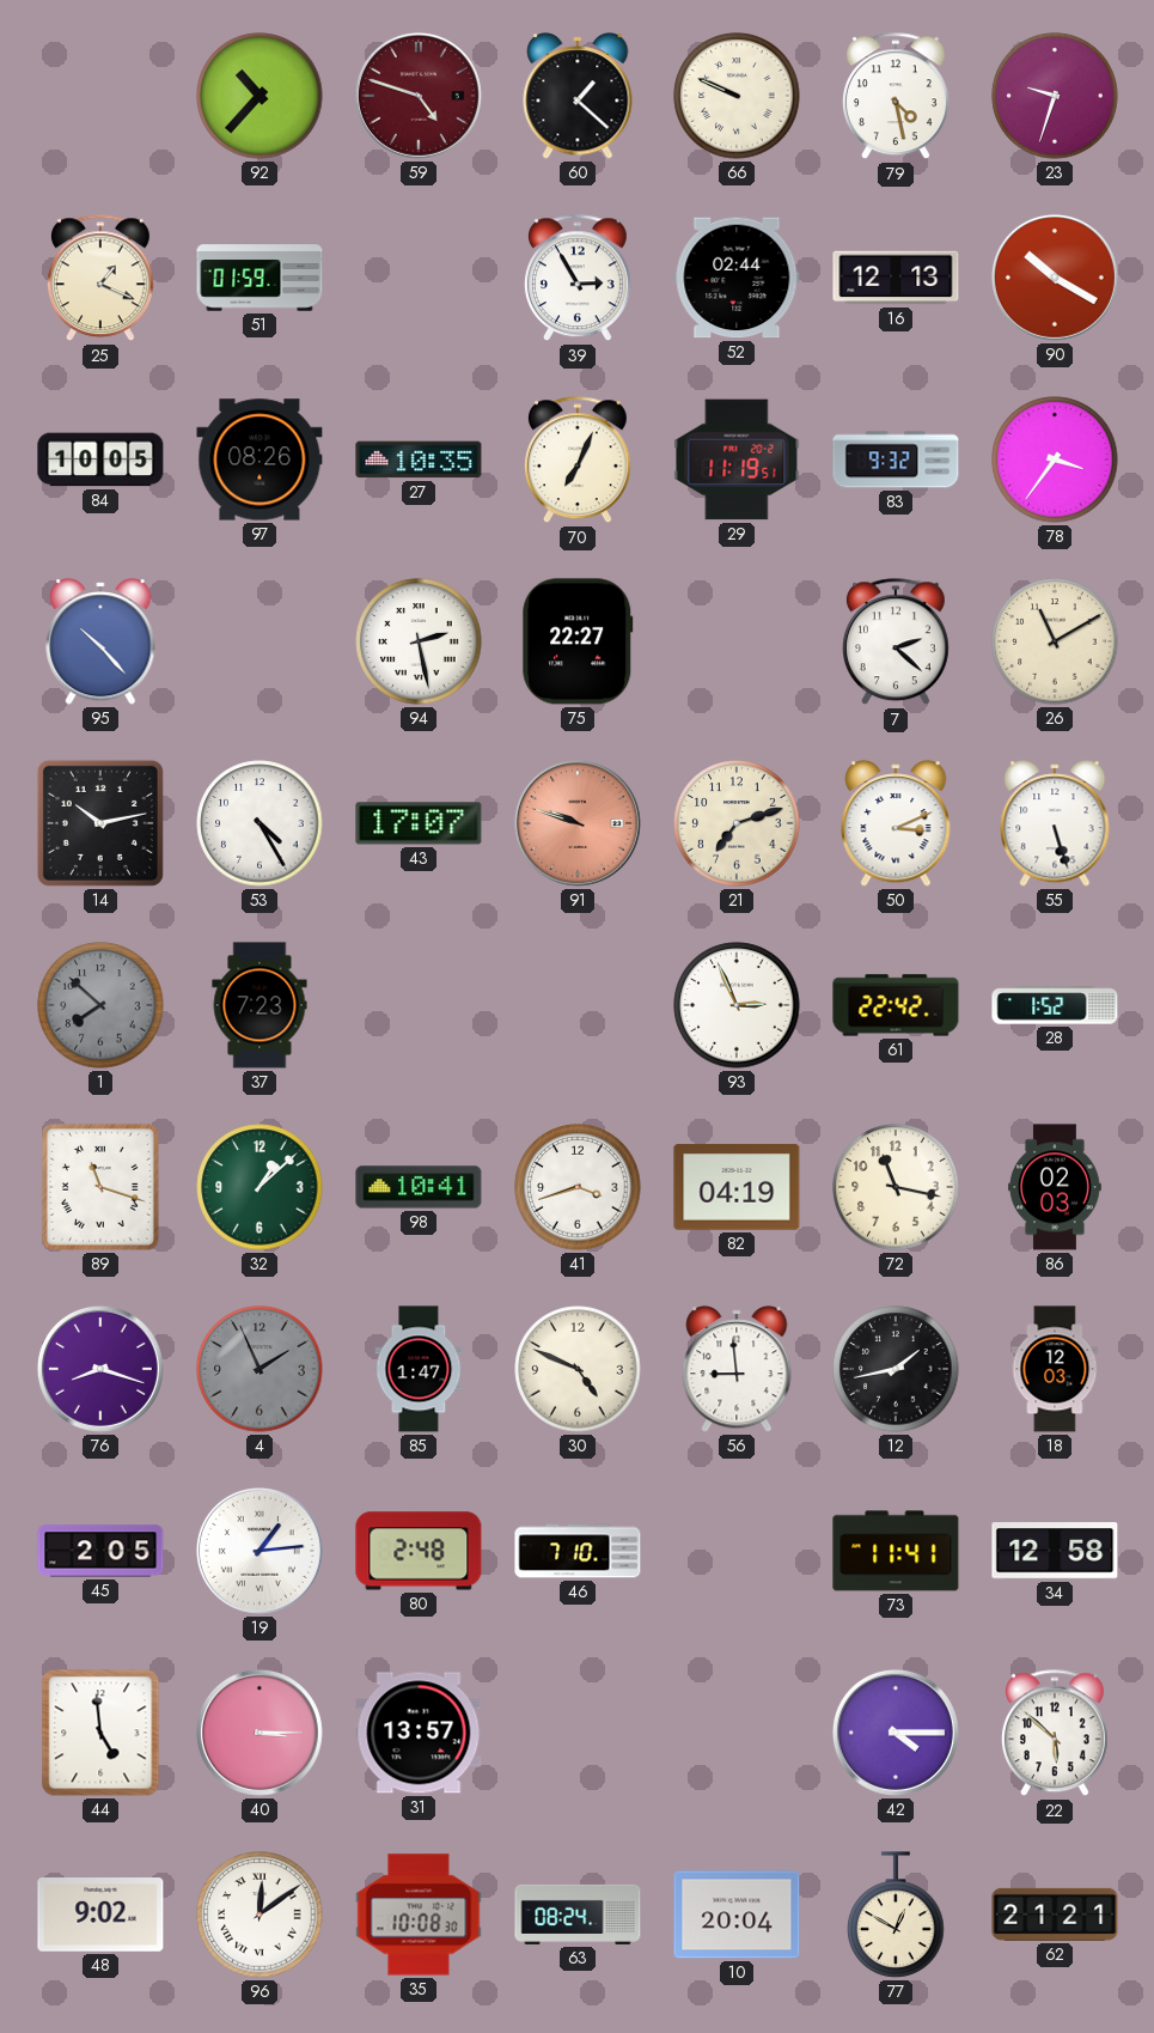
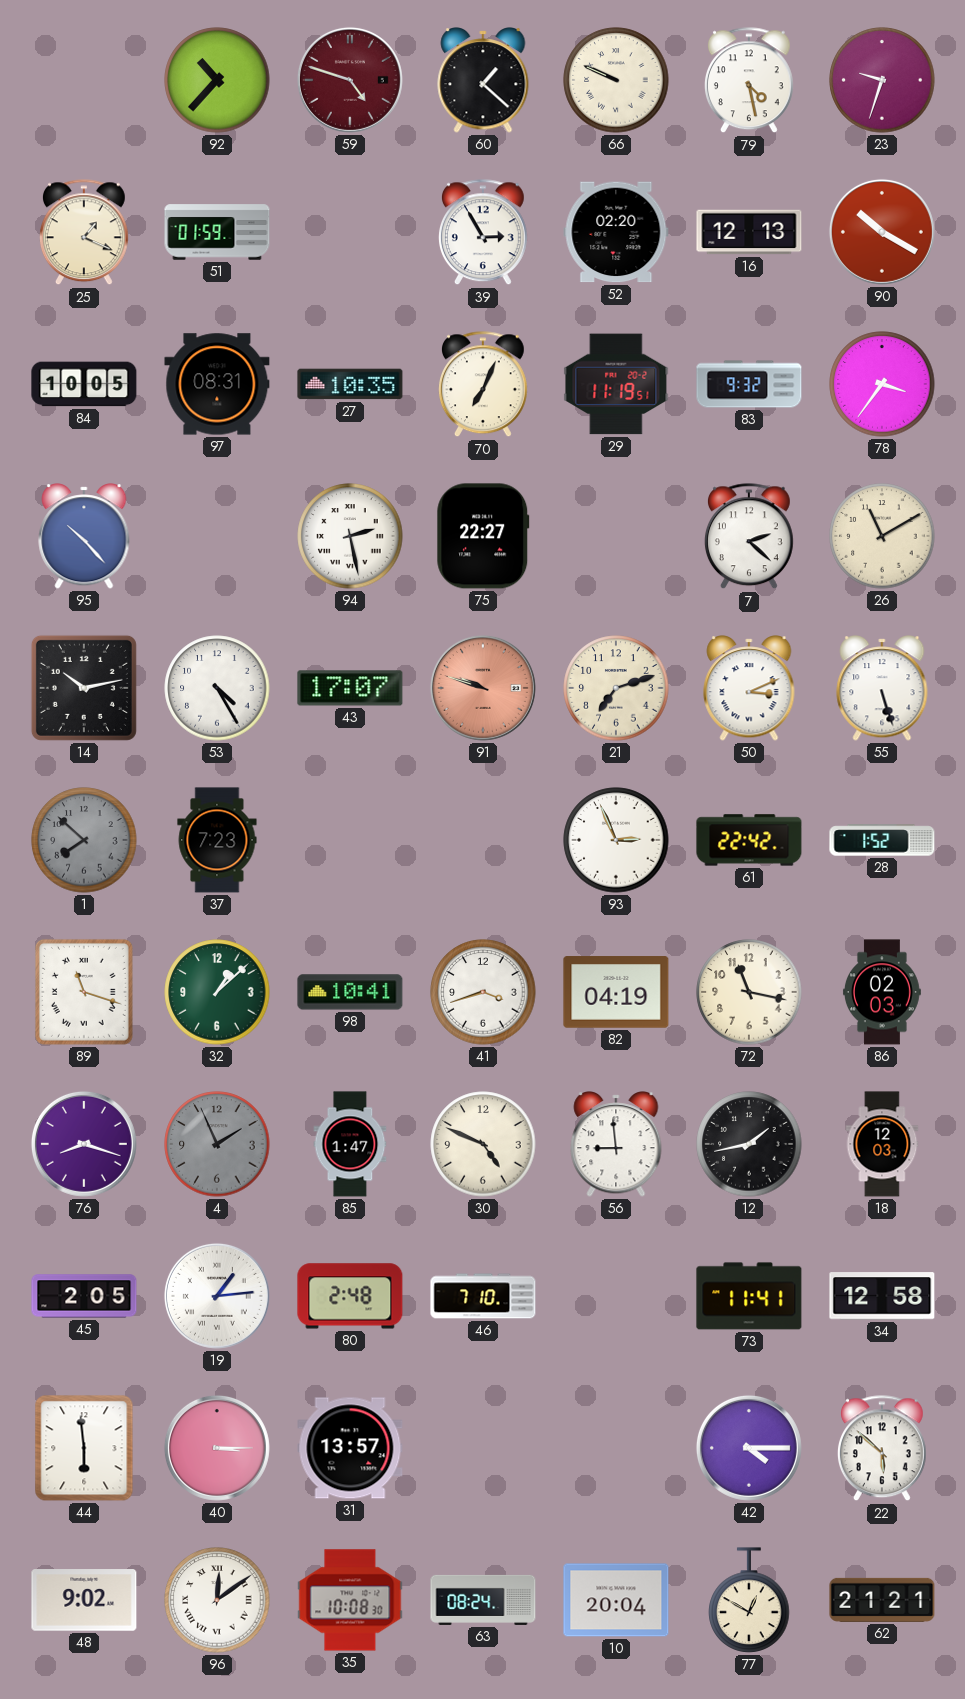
52: 02:44 -> 02:20 (616, 232)
97: 08:26 -> 08:31 (217, 384)
44: 4:59 -> 5:59 (84, 1448)
